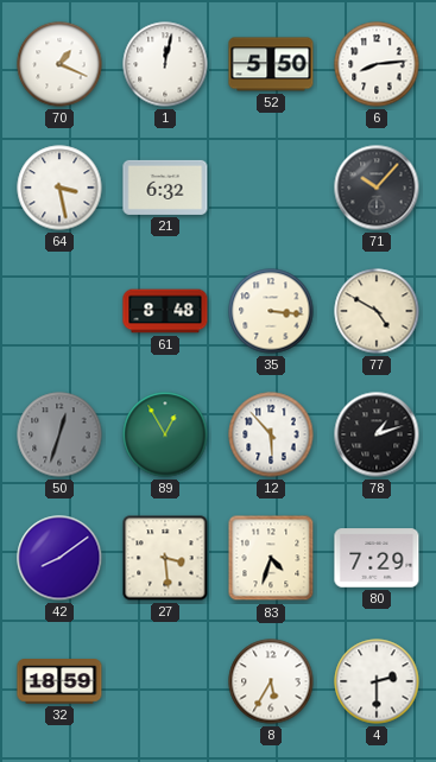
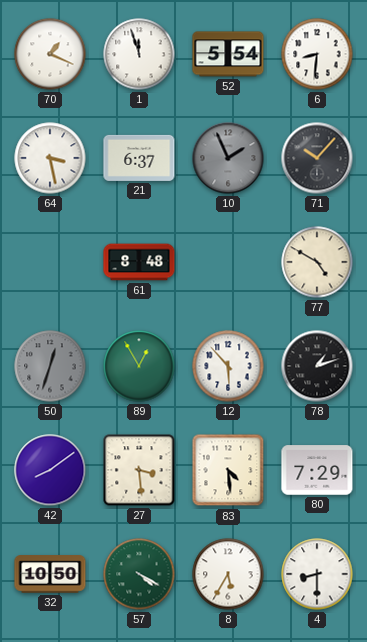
1: 12:02 -> 11:57 (139, 54)
52: 5:50 -> 5:54 (228, 54)
6: 8:14 -> 8:31 (317, 54)
21: 6:32 -> 6:37 (139, 158)
10: none -> 1:56 (228, 158)
35: 3:16 -> none (271, 311)
83: 4:33 -> 4:29 (228, 470)
32: 18:59 -> 10:50 (50, 574)
57: none -> 4:20 (139, 574)
4: 2:30 -> 8:30 (317, 574)
